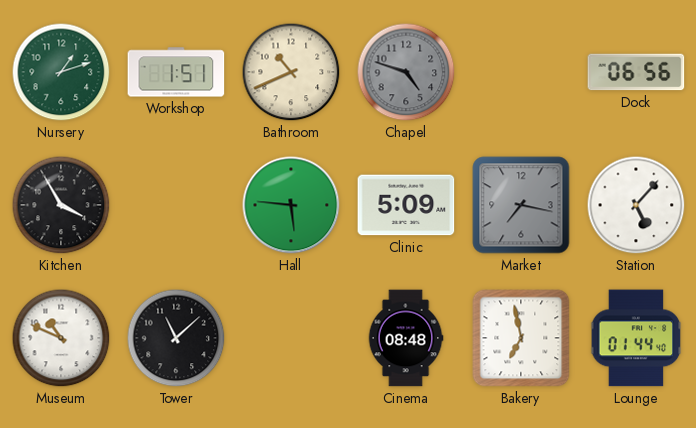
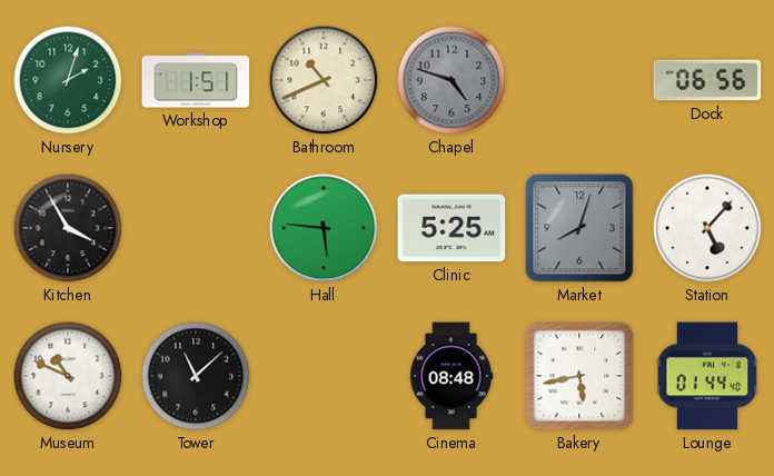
Nursery: 1:12 -> 2:03 (68, 80)
Clinic: 5:09 -> 5:25 (451, 228)
Market: 7:17 -> 8:03 (579, 228)
Bakery: 6:58 -> 5:43 (579, 376)
